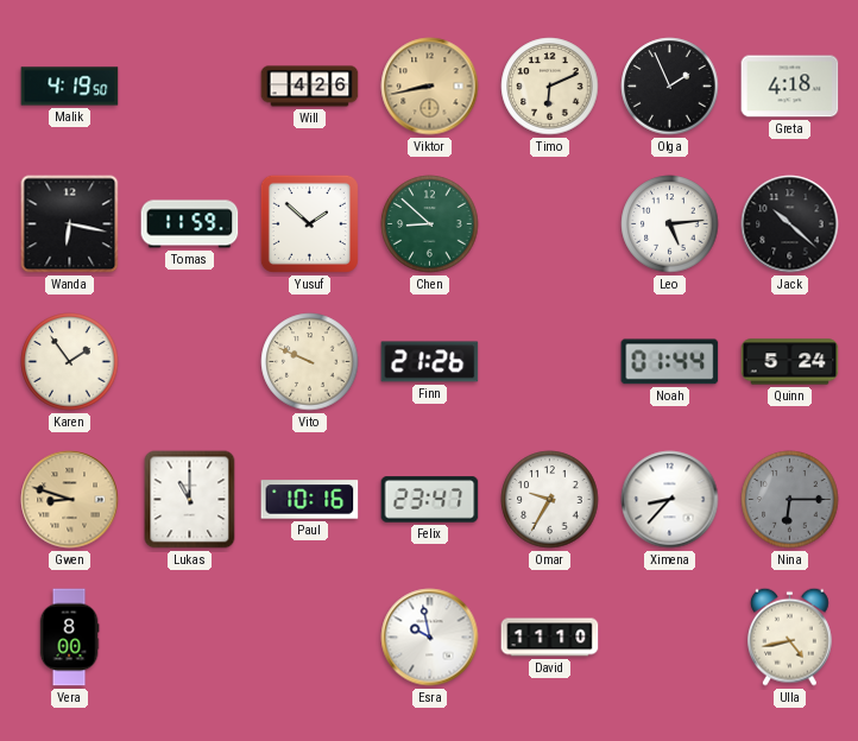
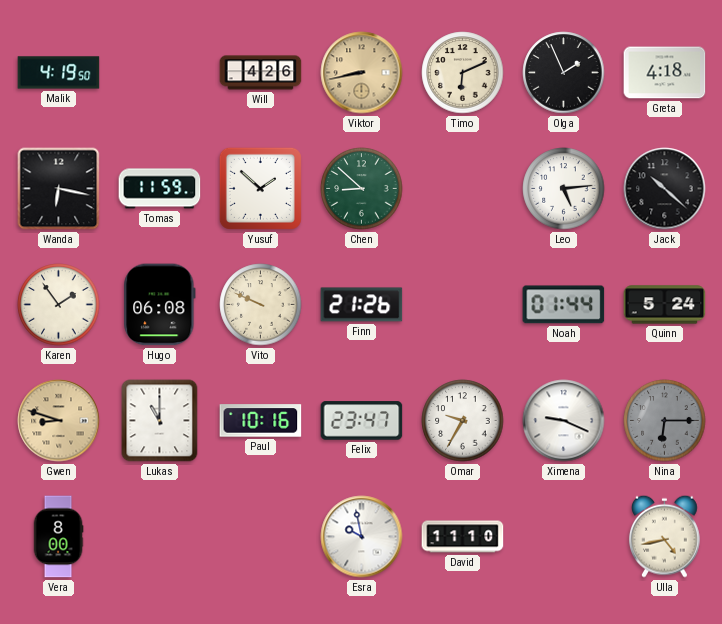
Hugo: none -> 06:08 (160, 305)
Ximena: 8:37 -> 9:19 (564, 421)
